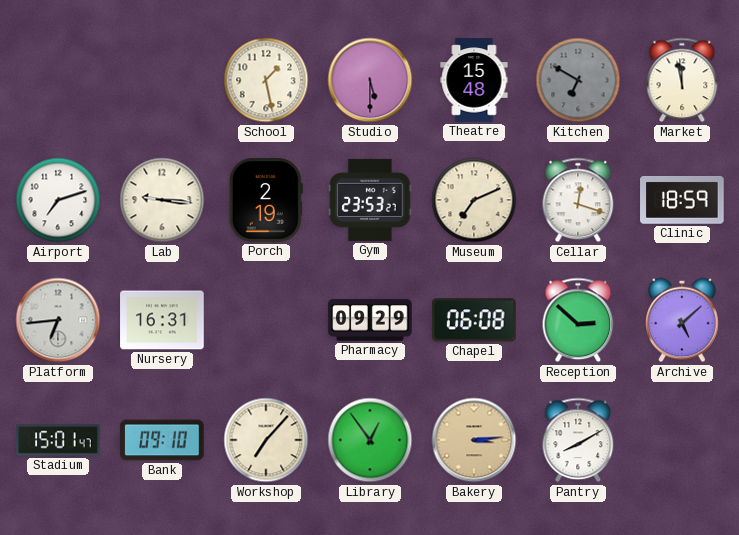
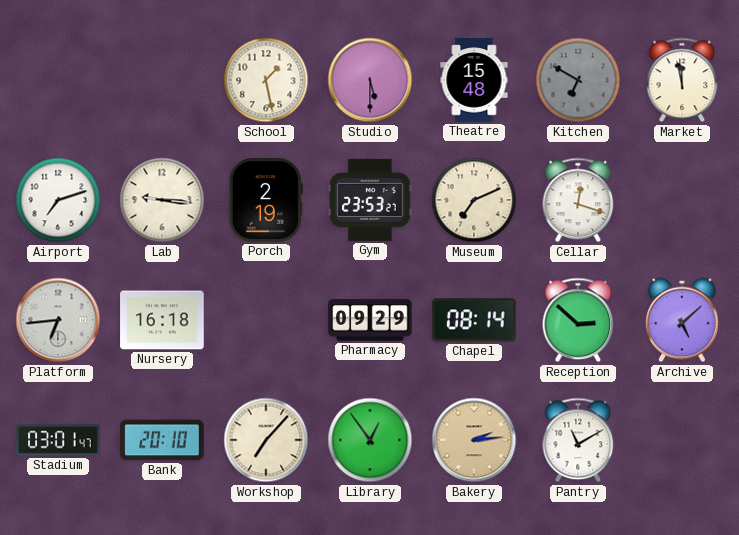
Clinic: 18:59 -> none (682, 201)
Nursery: 16:31 -> 16:18 (162, 320)
Chapel: 06:08 -> 08:14 (475, 320)
Stadium: 15:01 -> 03:01 (58, 440)
Bank: 09:10 -> 20:10 (162, 440)
Bakery: 3:14 -> 2:14 (474, 440)
Pantry: 8:10 -> 11:10 (578, 440)
